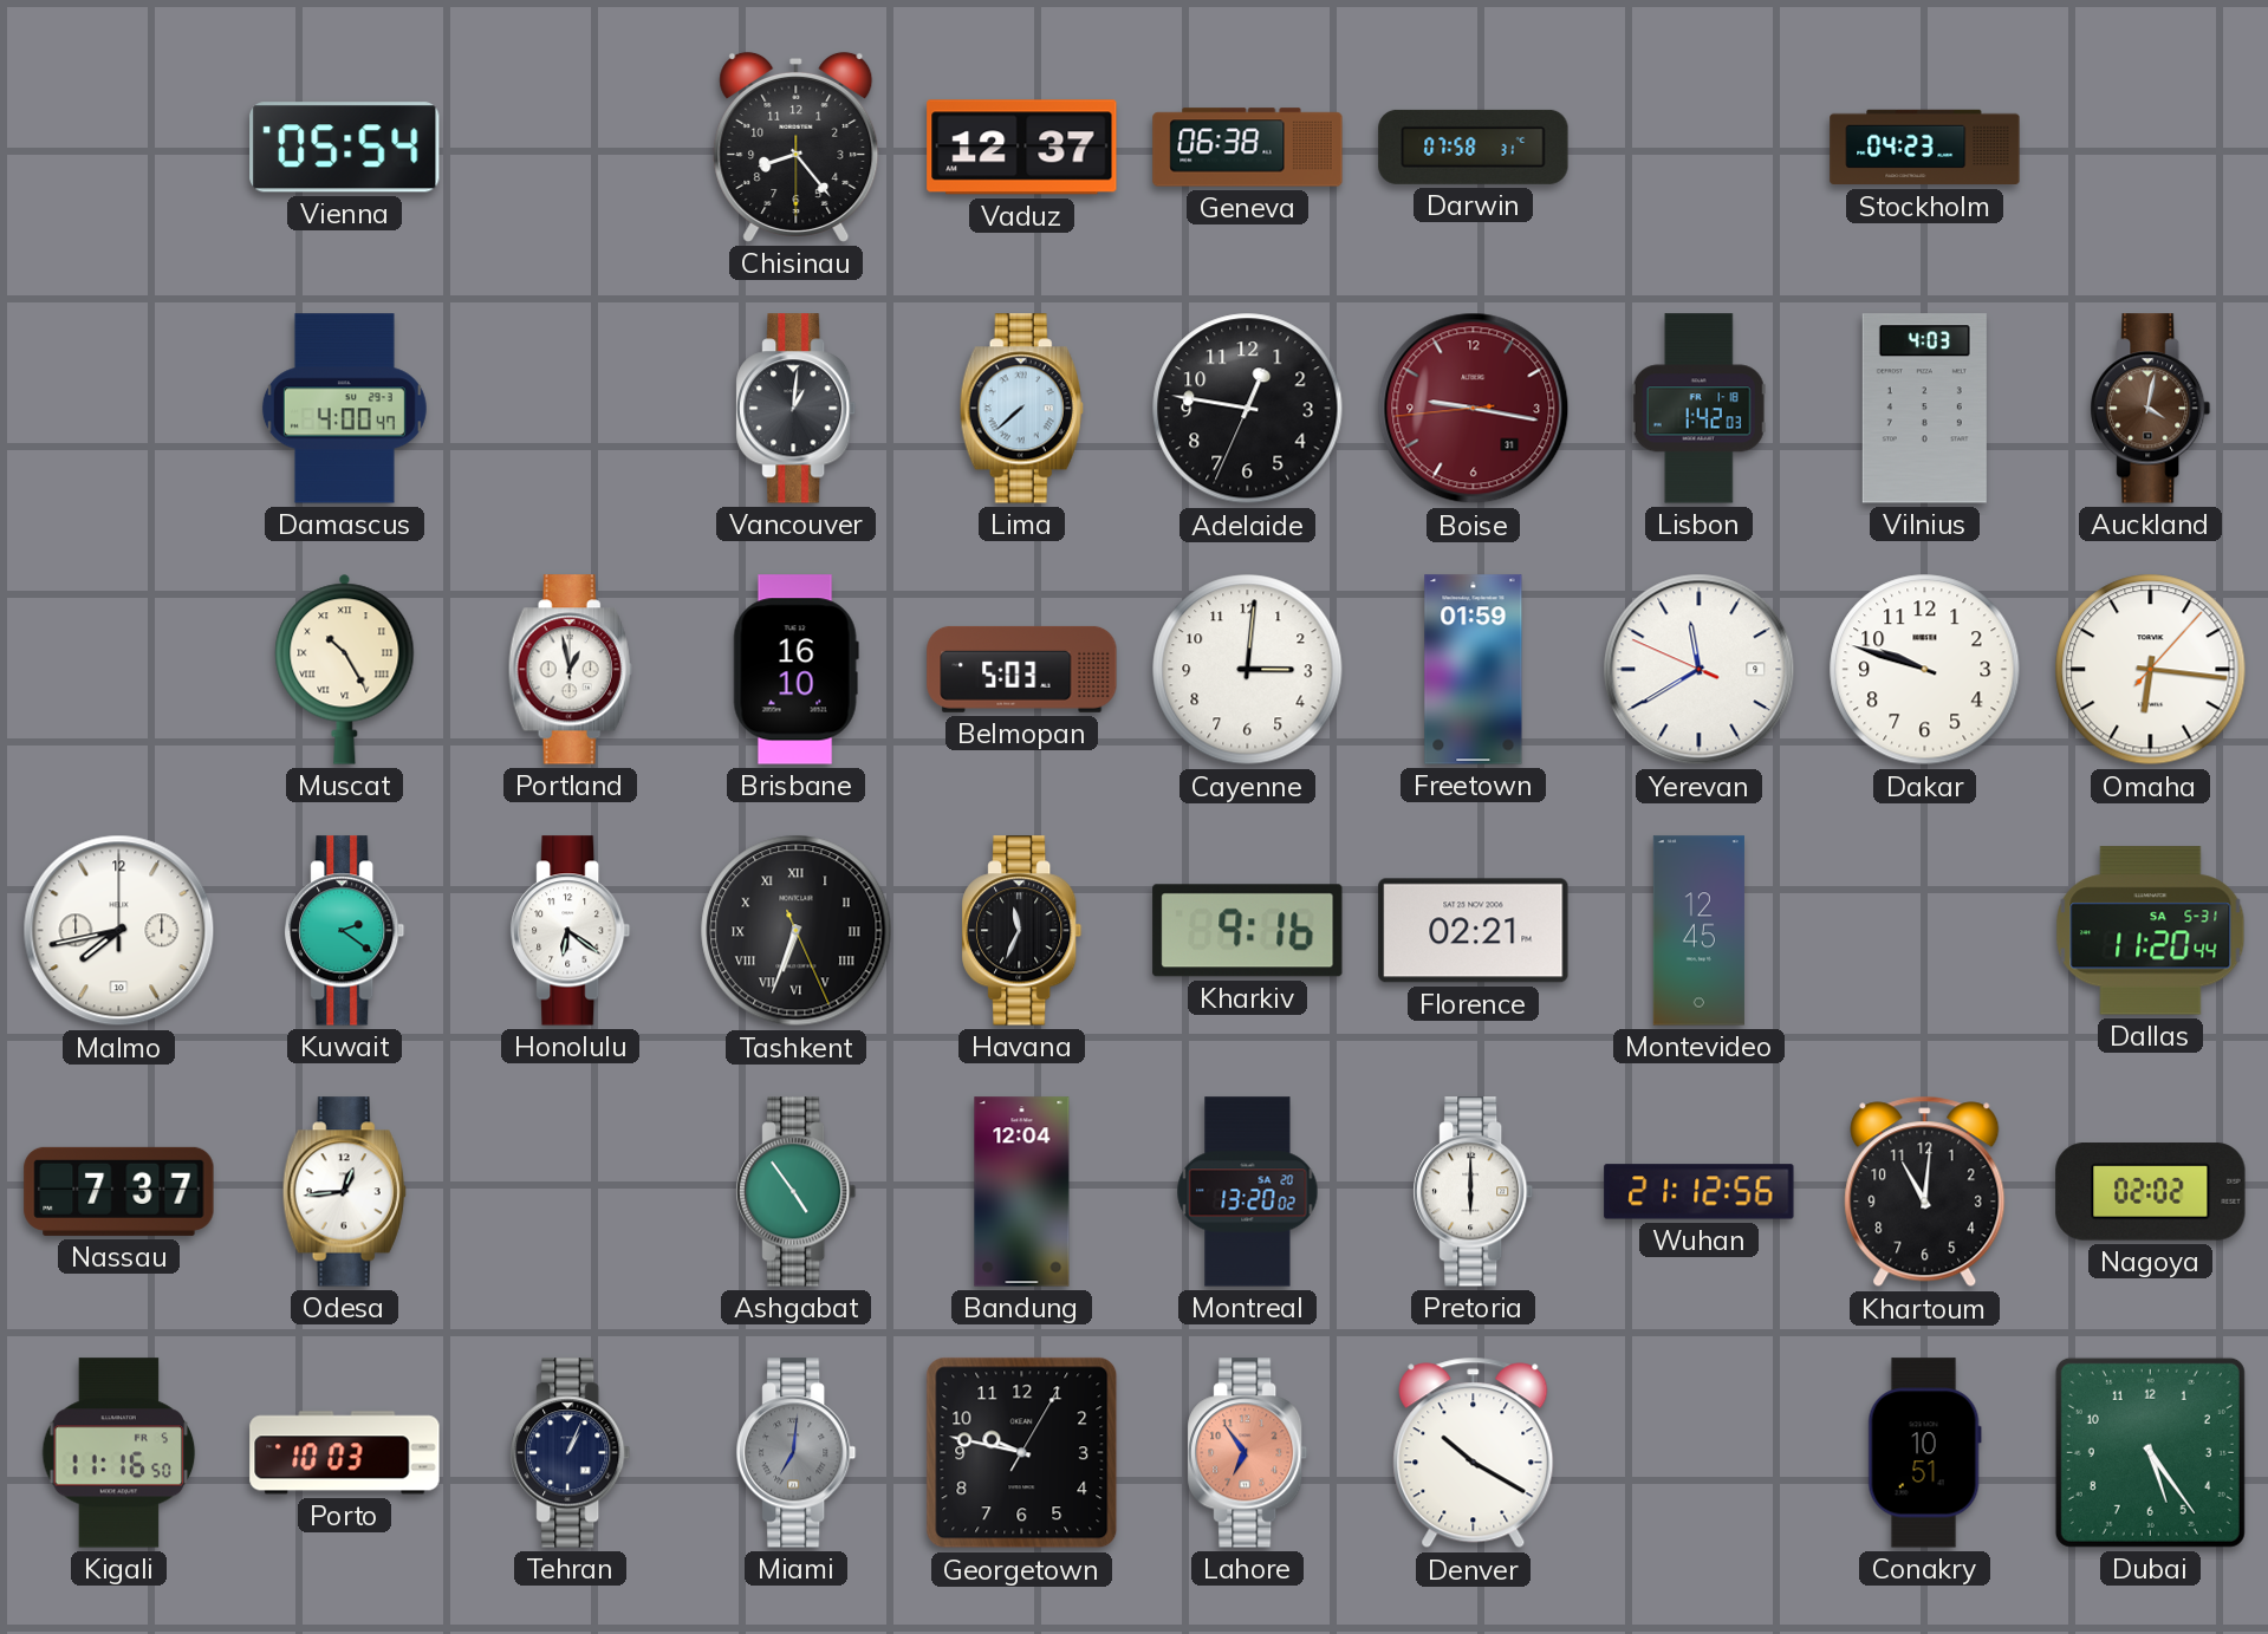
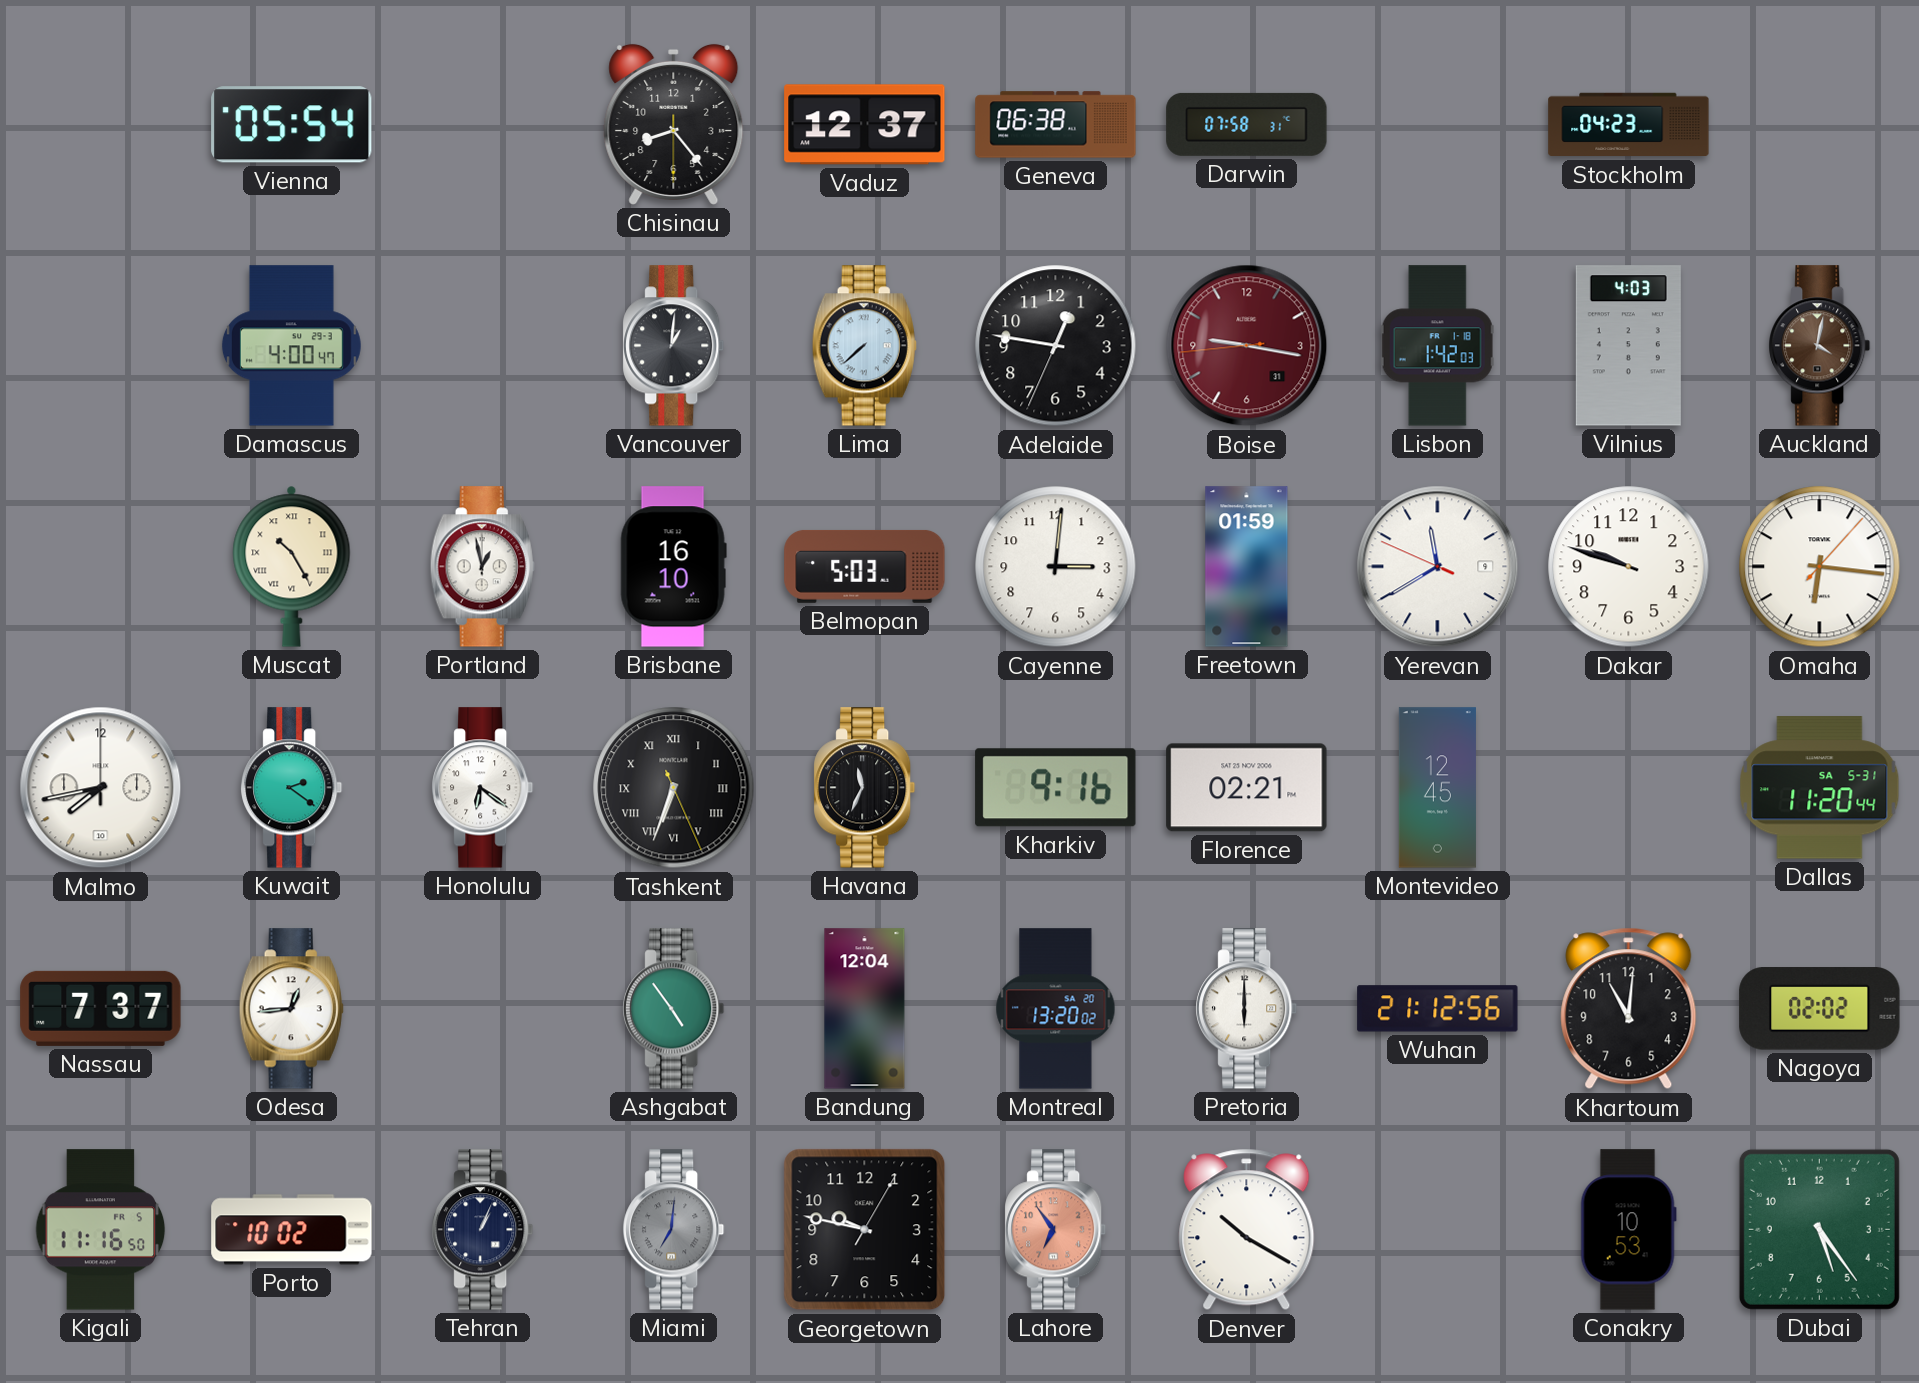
Porto: 10:03 -> 10:02 (292, 1230)
Conakry: 10:51 -> 10:53 (1628, 1230)
